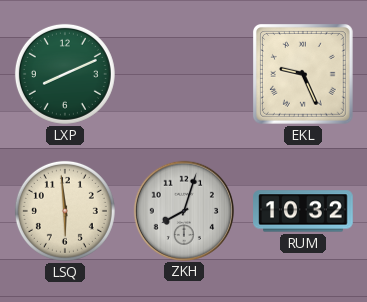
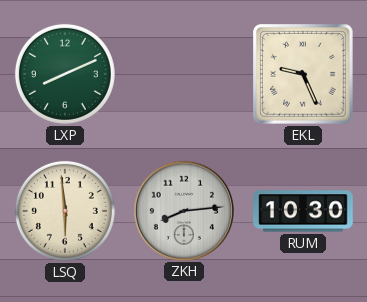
ZKH: 8:03 -> 8:14 (183, 210)
RUM: 10:32 -> 10:30 (303, 211)
